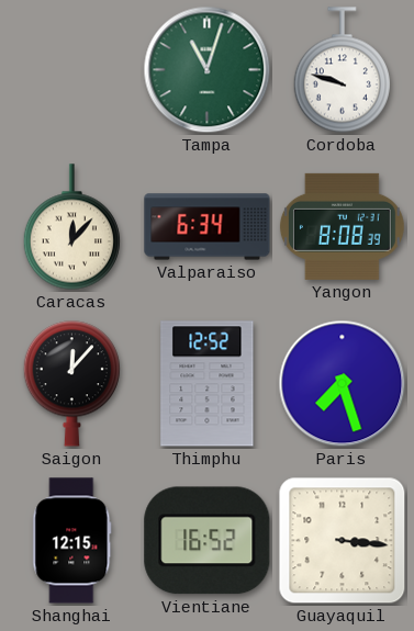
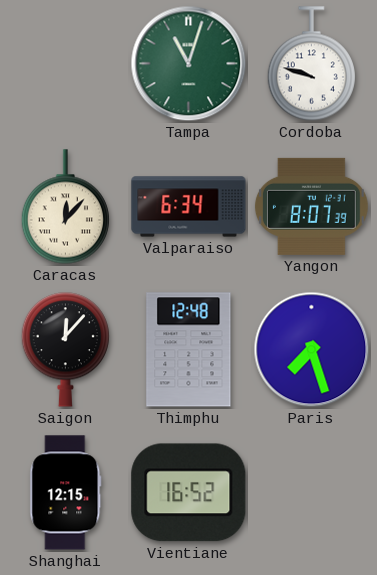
Yangon: 8:08 -> 8:07 (311, 206)
Thimphu: 12:52 -> 12:48 (189, 350)
Guayaquil: 3:16 -> none (343, 541)
